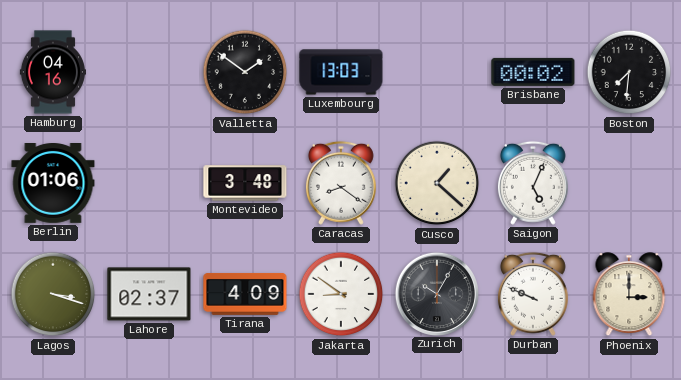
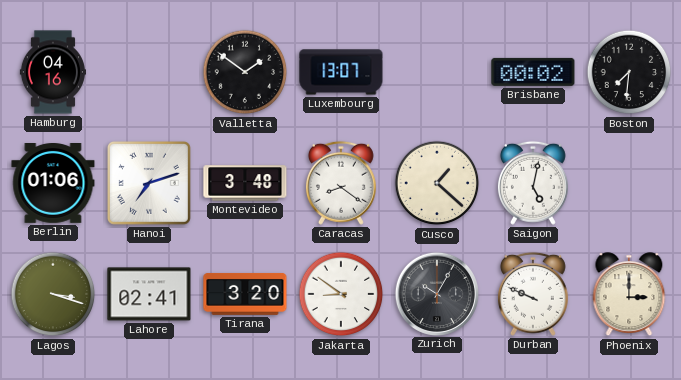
Luxembourg: 13:03 -> 13:07 (341, 72)
Hanoi: none -> 7:12 (149, 183)
Saigon: 5:04 -> 5:02 (533, 183)
Lahore: 02:37 -> 02:41 (149, 294)
Tirana: 4:09 -> 3:20 (245, 294)
